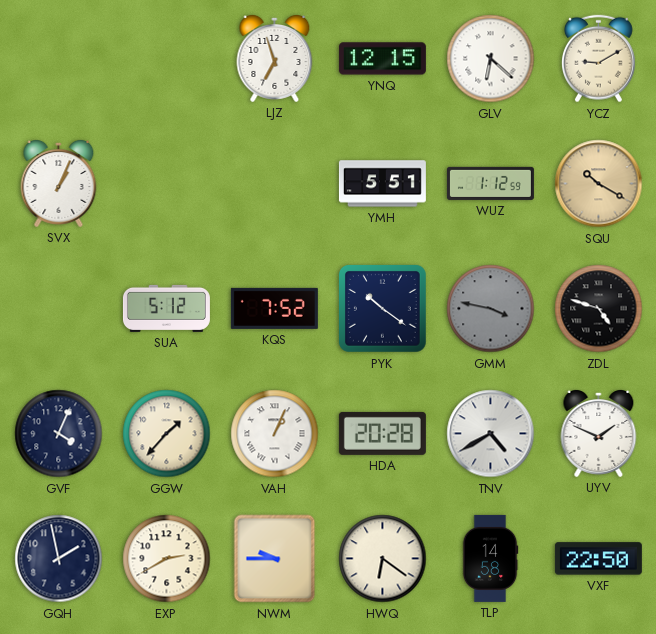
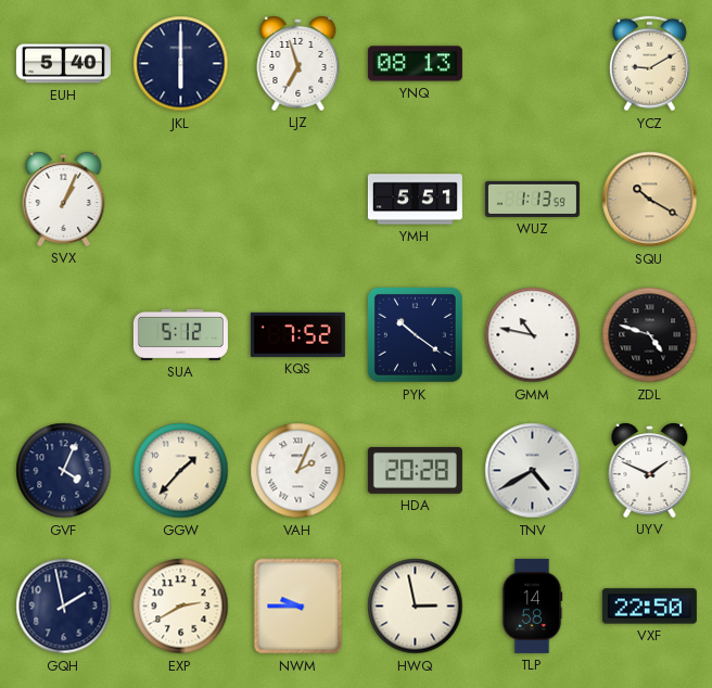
EUH: none -> 5:40 (63, 64)
JKL: none -> 6:00 (181, 64)
YNQ: 12:15 -> 08:13 (415, 64)
GLV: 6:22 -> none (491, 59)
WUZ: 1:12 -> 1:13 (532, 199)
GMM: 3:47 -> 10:47 (533, 335)
GMM dial: grey -> white (533, 335)
VAH: 1:04 -> 2:04 (298, 471)
HWQ: 6:21 -> 2:58 (416, 607)
